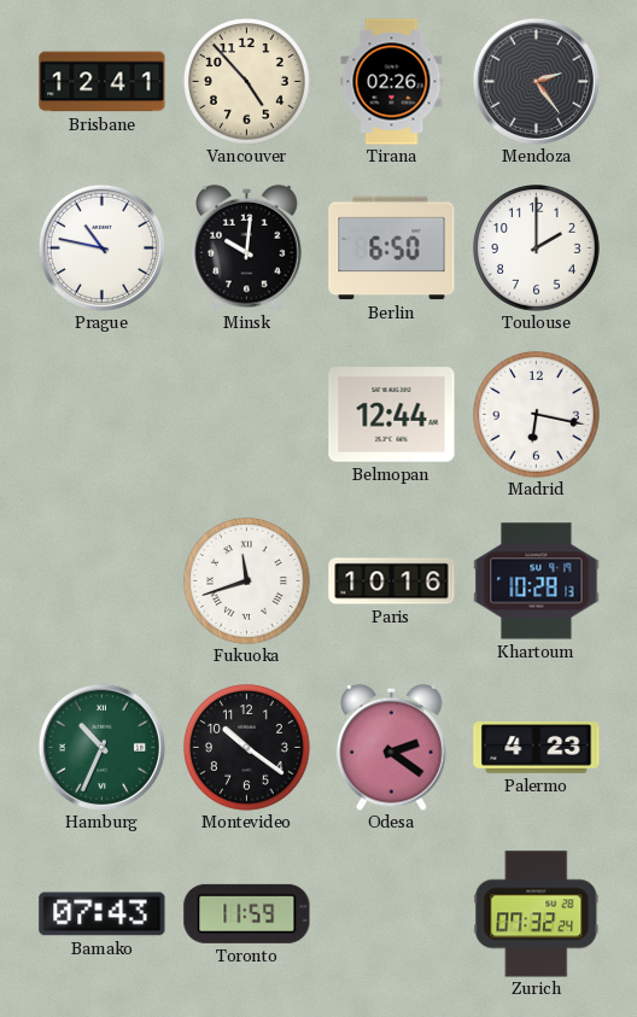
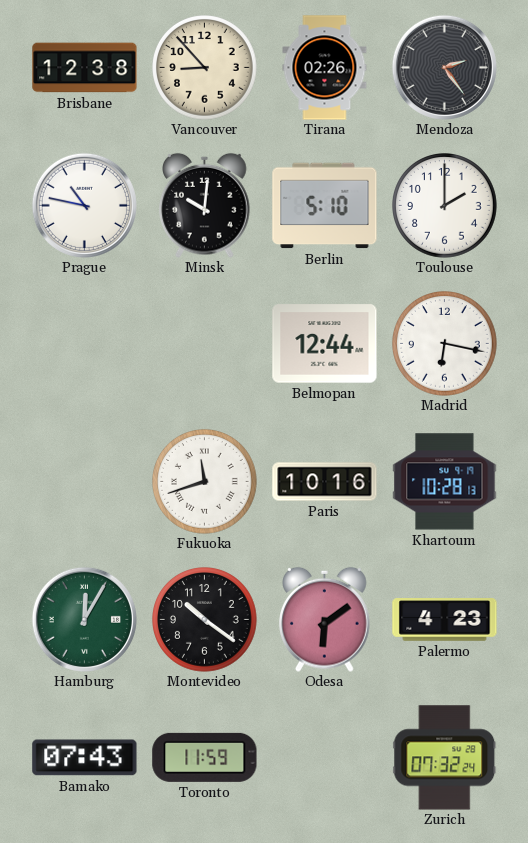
Brisbane: 12:41 -> 12:38 (85, 68)
Vancouver: 4:53 -> 8:53 (205, 68)
Berlin: 6:50 -> 5:10 (325, 206)
Hamburg: 10:34 -> 12:05 (84, 619)
Odesa: 2:21 -> 6:09 (325, 619)
